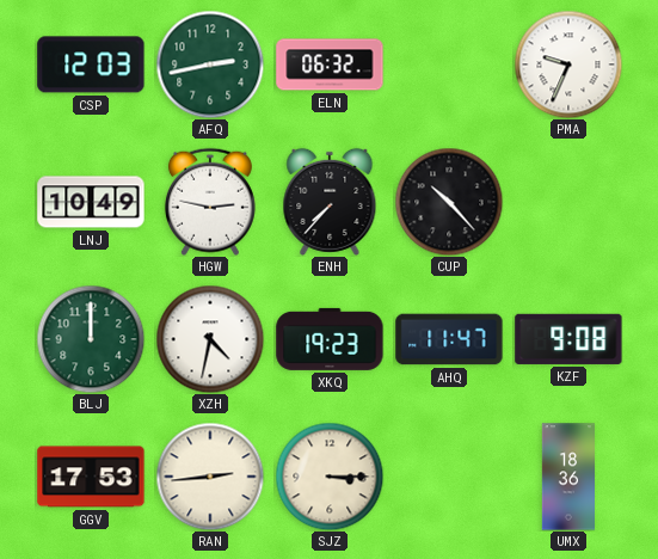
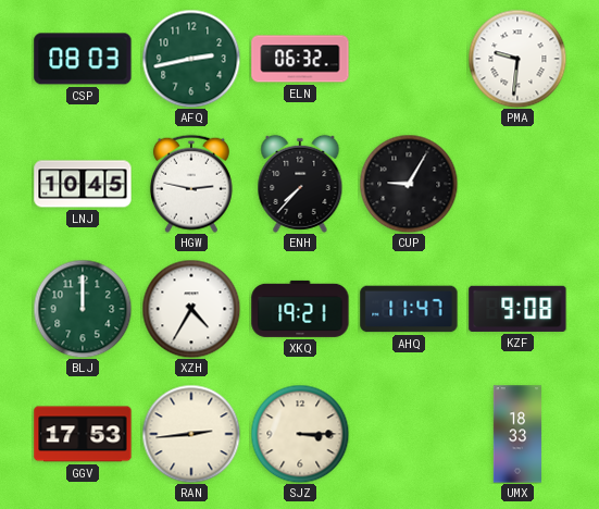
CSP: 12:03 -> 08:03 (83, 59)
PMA: 9:34 -> 9:31 (517, 59)
LNJ: 10:49 -> 10:45 (83, 184)
CUP: 10:23 -> 9:05 (409, 184)
XZH: 4:32 -> 4:35 (191, 309)
XKQ: 19:23 -> 19:21 (300, 309)
UMX: 18:36 -> 18:33 (517, 434)
